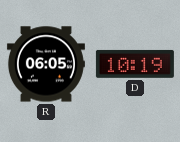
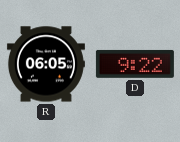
D: 10:19 -> 9:22 (135, 64)
